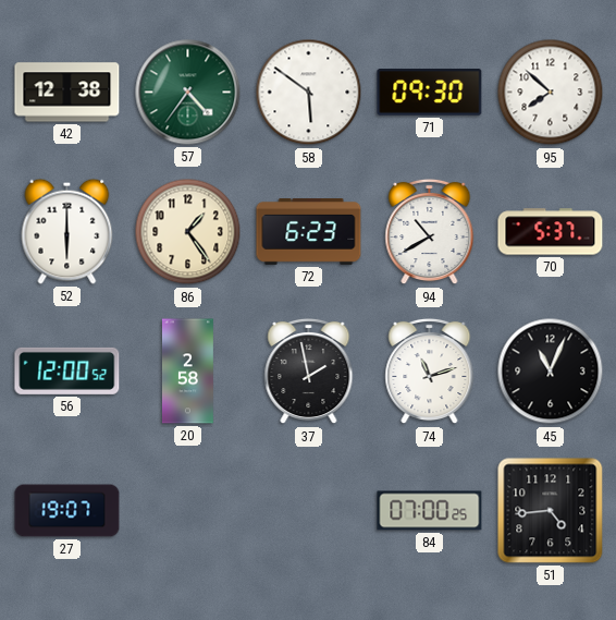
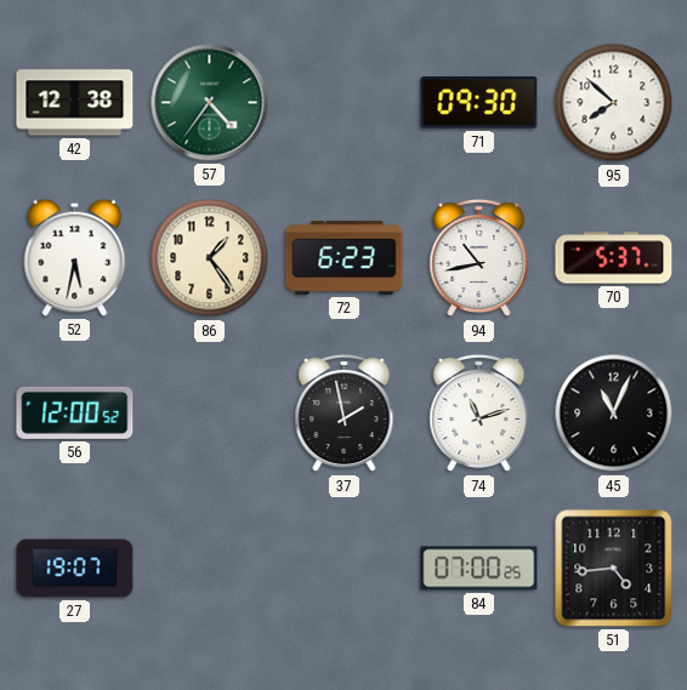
58: 5:51 -> none (309, 93)
52: 6:00 -> 5:32 (75, 257)
94: 10:40 -> 10:43 (479, 258)
20: 2:58 -> none (187, 372)
